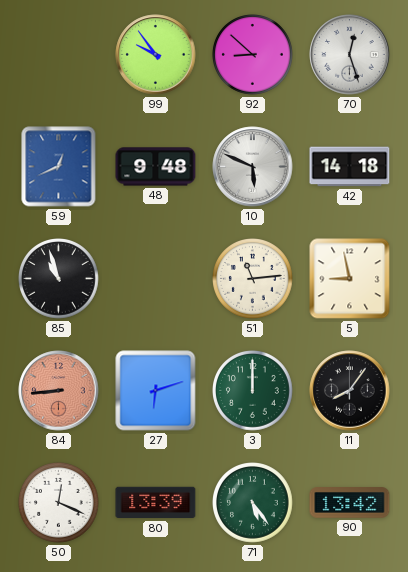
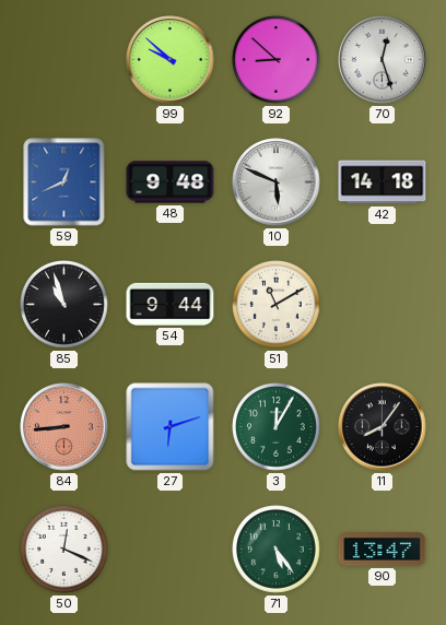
99: 9:54 -> 9:52 (171, 60)
54: none -> 9:44 (171, 304)
51: 11:14 -> 11:10 (277, 305)
5: 8:58 -> none (350, 279)
3: 12:00 -> 12:05 (277, 427)
80: 13:39 -> none (156, 503)
90: 13:42 -> 13:47 (383, 550)
